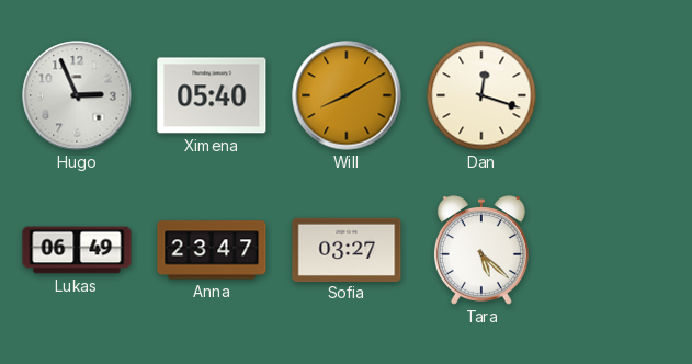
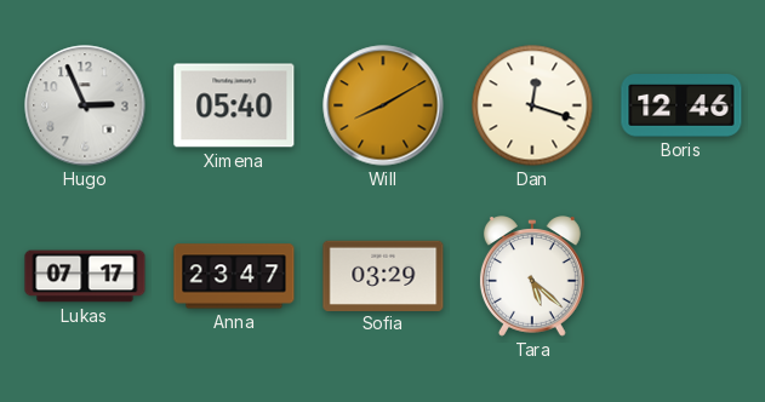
Boris: none -> 12:46 (681, 107)
Lukas: 06:49 -> 07:17 (85, 276)
Sofia: 03:27 -> 03:29 (383, 275)
